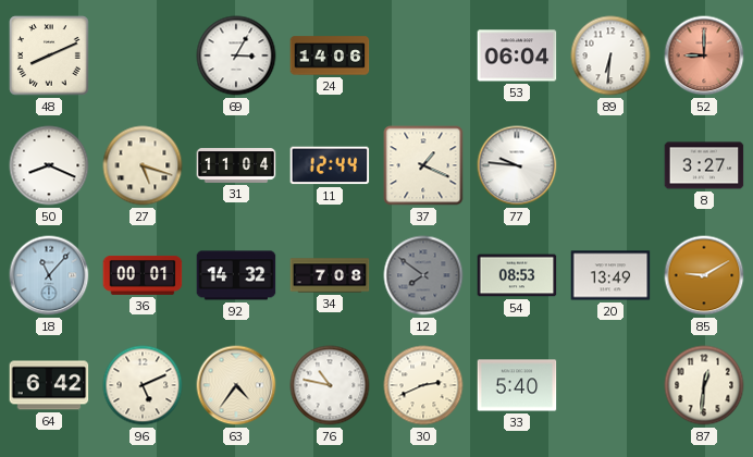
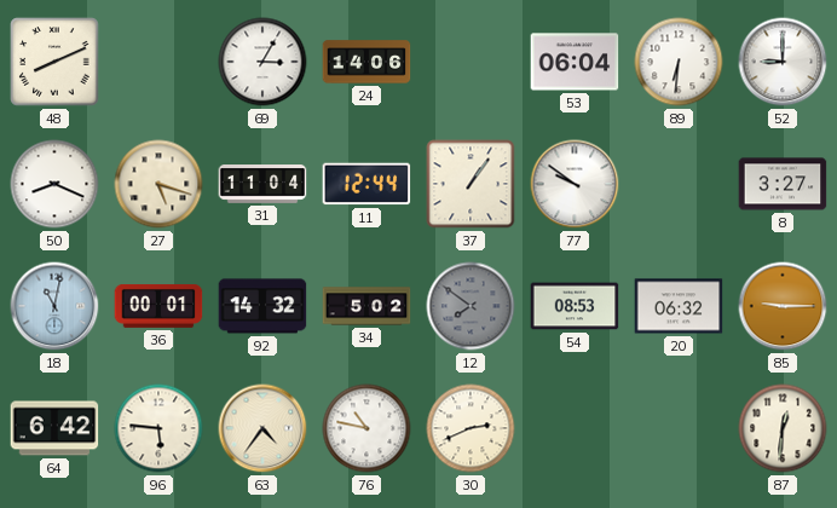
52 dial: salmon -> white (783, 62)
37: 1:19 -> 1:06 (471, 184)
77: 9:46 -> 9:51 (575, 184)
18: 11:07 -> 11:02 (54, 306)
34: 7:08 -> 5:02 (366, 306)
20: 13:49 -> 06:32 (679, 306)
85: 9:10 -> 9:15 (783, 306)
96: 5:11 -> 5:46 (158, 428)
33: 5:40 -> none (517, 385)
